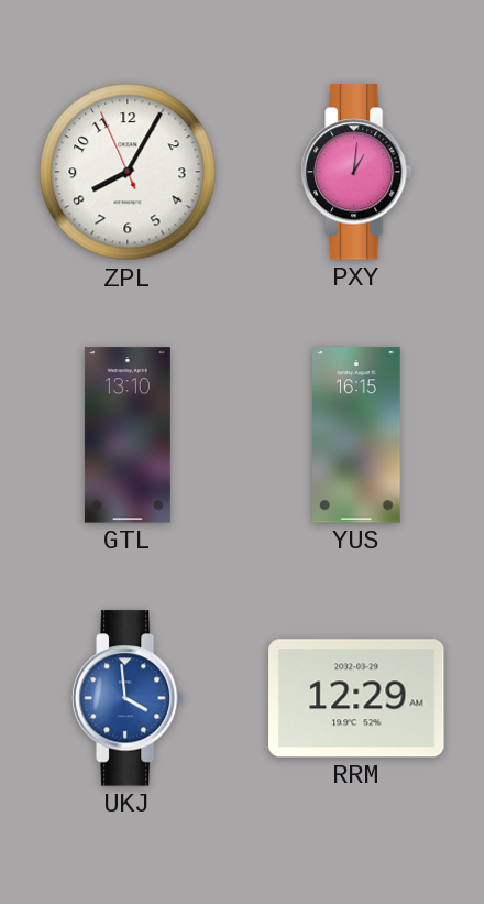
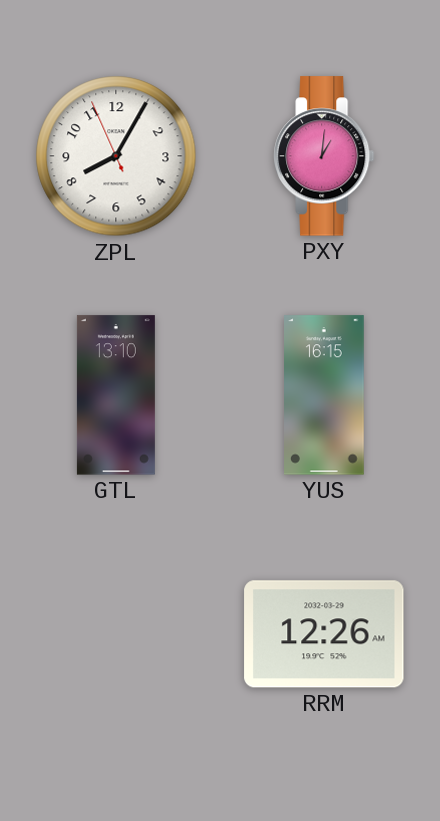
UKJ: 3:59 -> none (128, 698)
RRM: 12:29 -> 12:26 (324, 634)
